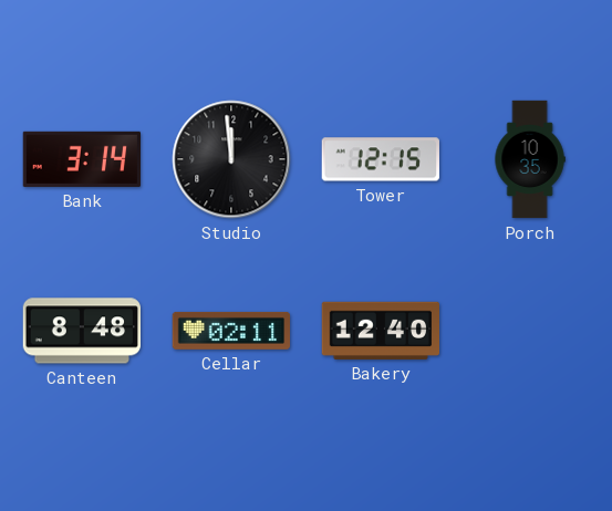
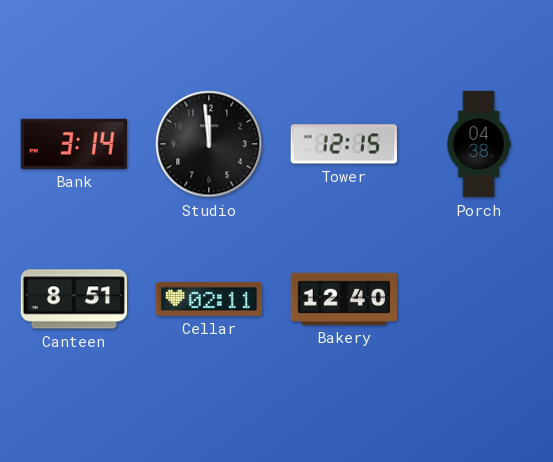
Porch: 10:35 -> 04:38 (479, 144)
Canteen: 8:48 -> 8:51 (73, 299)
